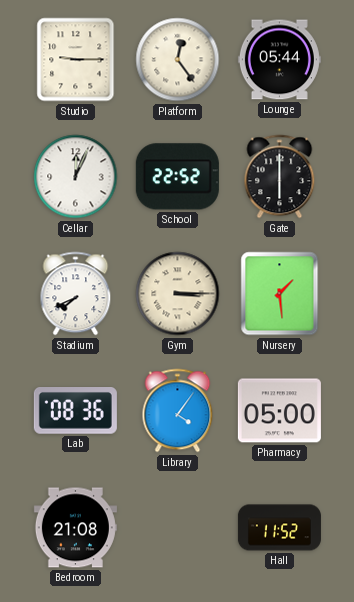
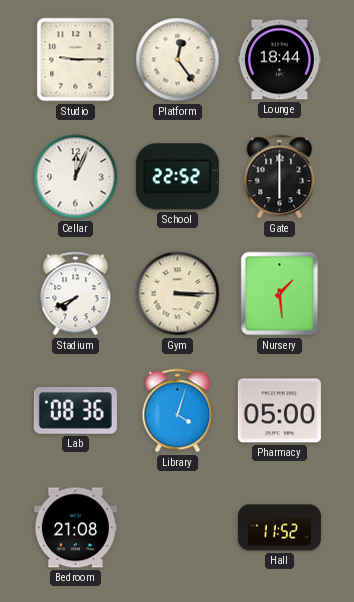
Lounge: 05:44 -> 18:44 (279, 60)
Library: 4:06 -> 4:03 (178, 411)
